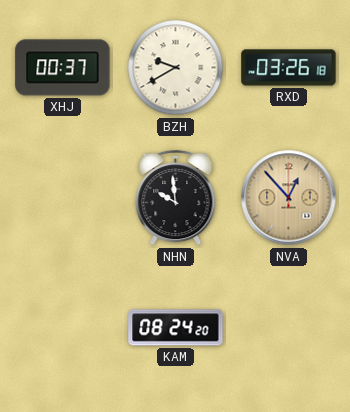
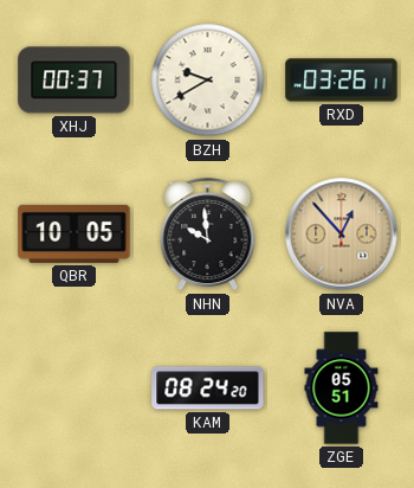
RXD: 03:26:18 -> 03:26:11 (342, 81)
QBR: none -> 10:05 (75, 233)
ZGE: none -> 05:51 (342, 389)
